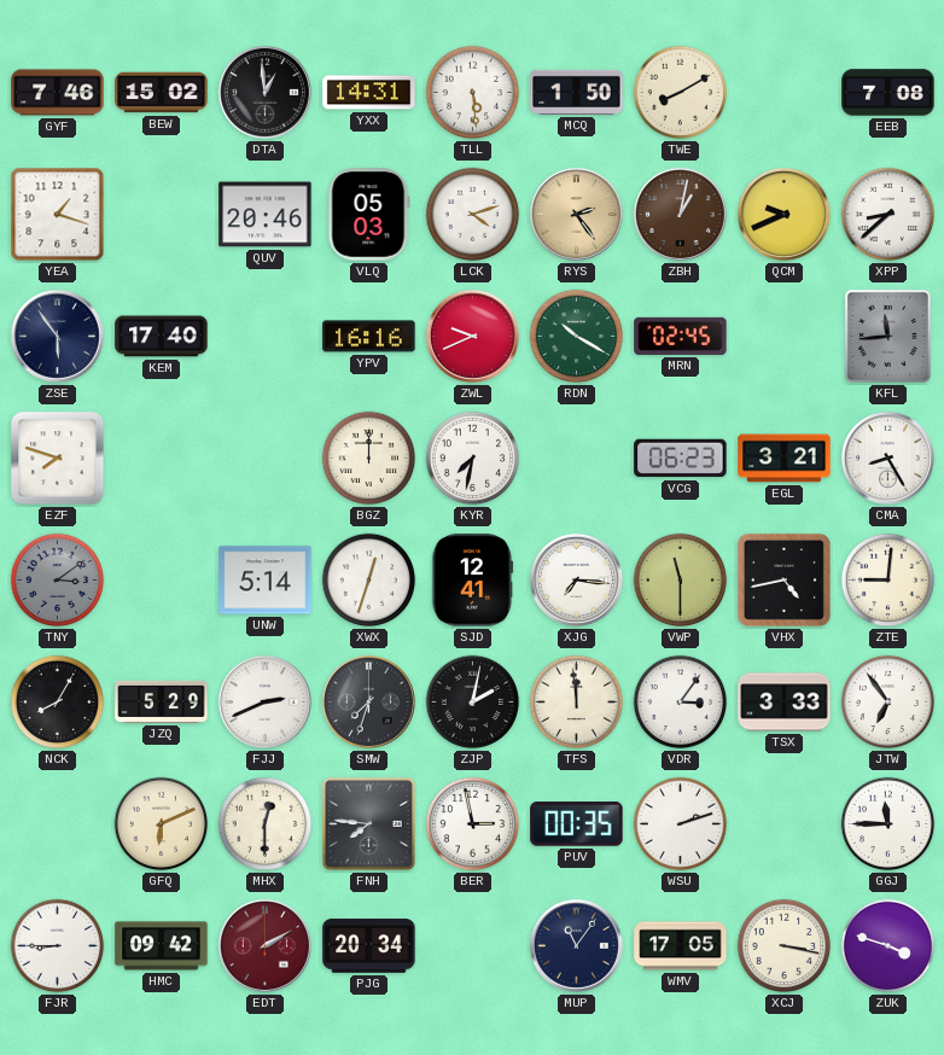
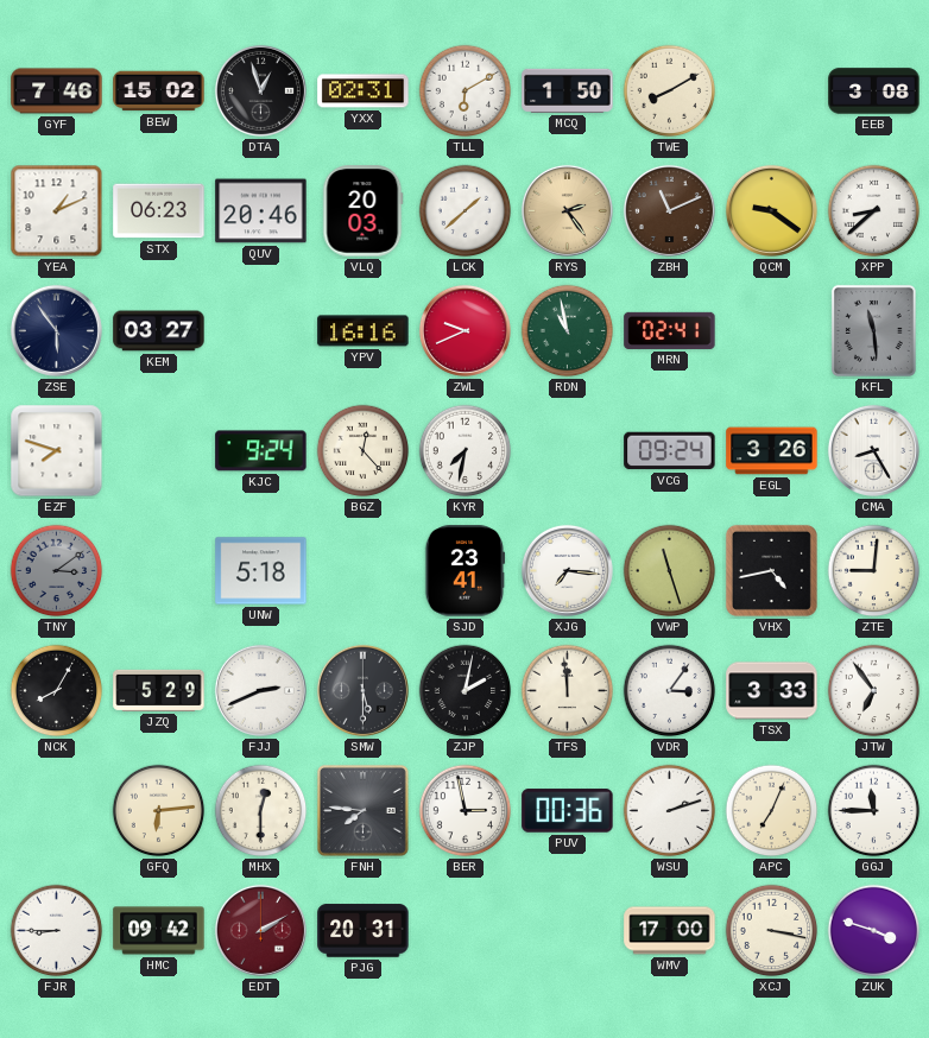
DTA: 12:59 -> 12:57 (260, 90)
YXX: 14:31 -> 02:31 (364, 91)
TLL: 5:29 -> 6:10 (466, 91)
EEB: 7:08 -> 3:08 (874, 91)
YEA: 1:18 -> 1:11 (57, 211)
STX: none -> 06:23 (159, 211)
VLQ: 05:03 -> 20:03 (364, 211)
LCK: 4:12 -> 1:38 (466, 211)
ZBH: 1:02 -> 11:11 (669, 210)
QCM: 9:41 -> 9:21 (771, 210)
KEM: 17:40 -> 03:27 (159, 331)
RDN: 10:20 -> 10:58 (568, 331)
MRN: 02:45 -> 02:41 (670, 330)
KFL: 11:44 -> 11:29 (873, 330)
KJC: none -> 9:24 (261, 451)
BGZ: 12:00 -> 12:23 (364, 451)
VCG: 06:23 -> 09:24 (670, 451)
EGL: 3:21 -> 3:26 (772, 451)
UNW: 5:14 -> 5:18 (261, 571)
XWX: 12:33 -> none (369, 581)
SJD: 12:41 -> 23:41 (466, 571)
VWP: 11:30 -> 11:27 (670, 571)
SMW: 7:33 -> 5:30 (362, 690)
GFQ: 6:11 -> 6:14 (159, 811)
PUV: 00:35 -> 00:36 (568, 811)
APC: none -> 7:04 (772, 811)
PJG: 20:34 -> 20:31 (364, 931)
MUP: 11:06 -> none (576, 945)
WMV: 17:05 -> 17:00 (670, 931)
